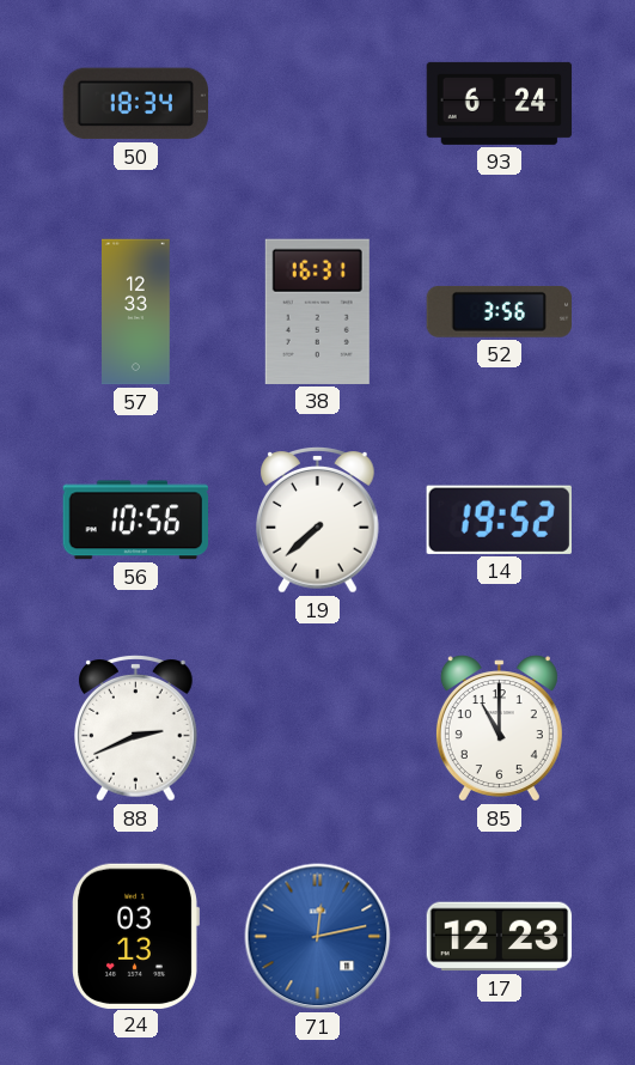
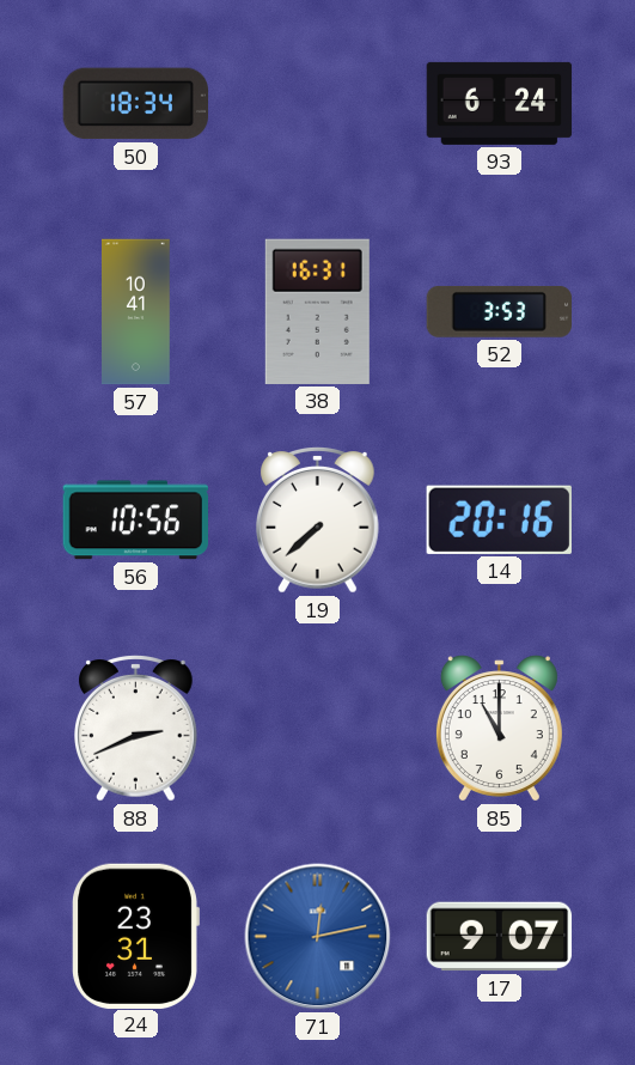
57: 12:33 -> 10:41 (136, 312)
52: 3:56 -> 3:53 (499, 312)
14: 19:52 -> 20:16 (499, 519)
24: 03:13 -> 23:31 (135, 936)
17: 12:23 -> 9:07 (500, 937)
